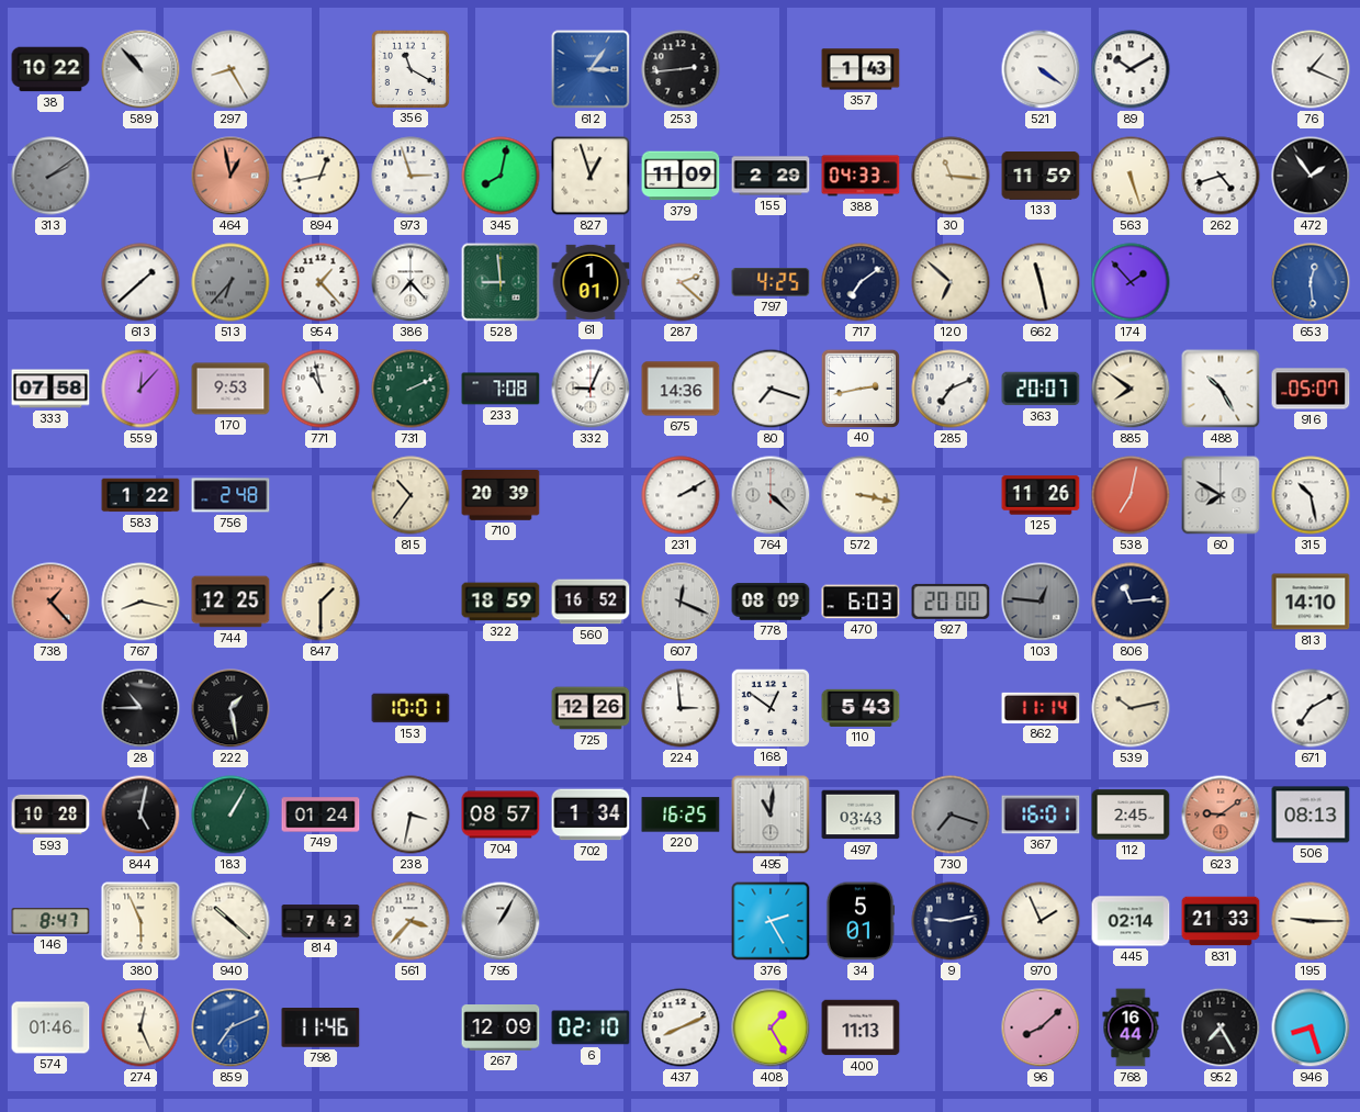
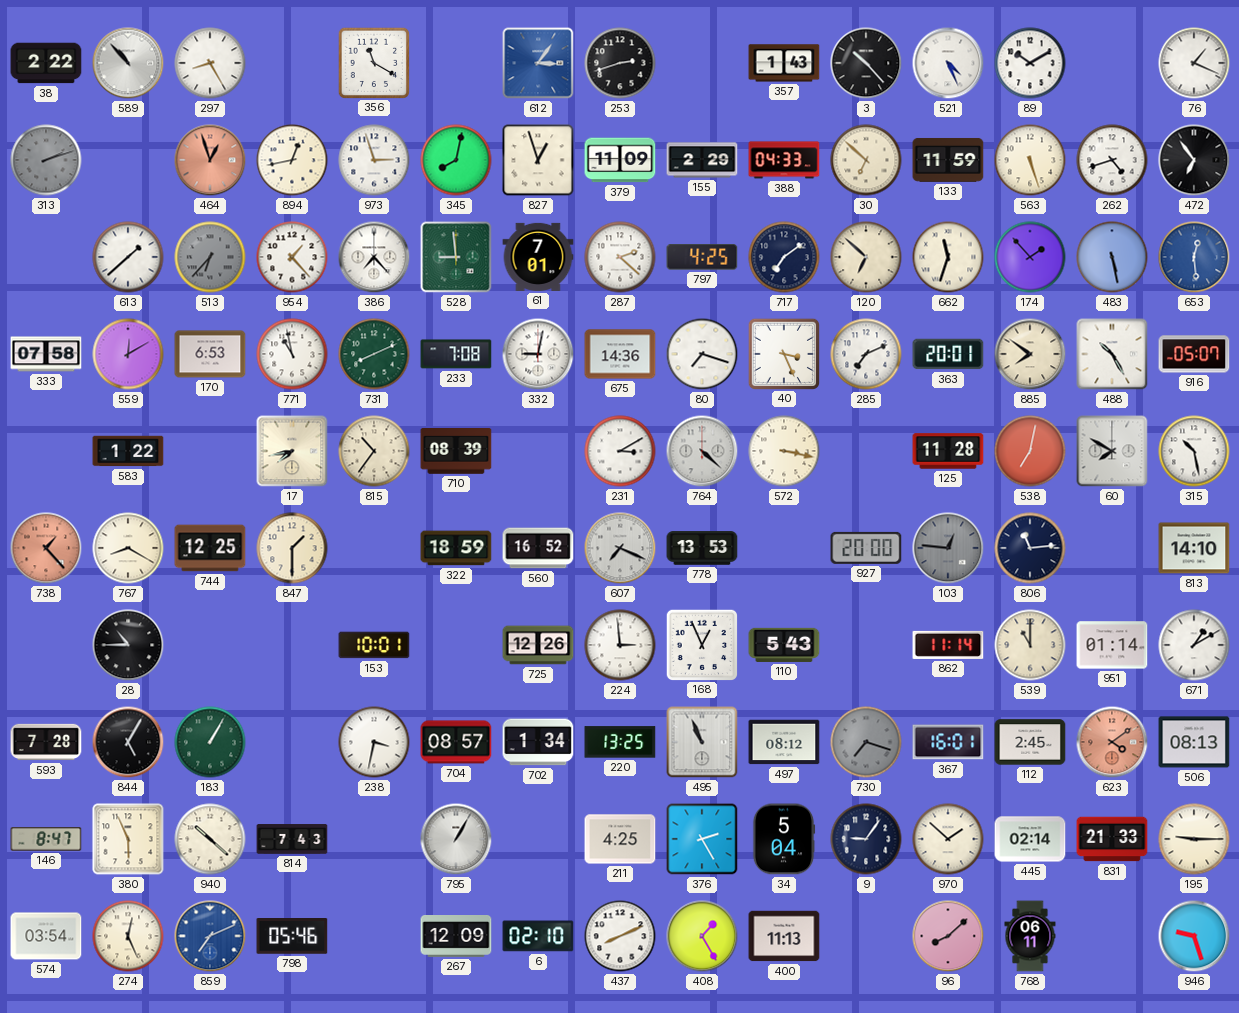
38: 10:22 -> 2:22 (46, 63)
253: 2:44 -> 2:42 (620, 63)
3: none -> 10:23 (866, 63)
521: 4:21 -> 4:26 (948, 63)
313: 2:09 -> 2:12 (46, 160)
464: 12:58 -> 12:57 (210, 160)
30: 11:16 -> 6:52 (866, 160)
472: 1:54 -> 6:54 (1194, 160)
61: 1:01 -> 7:01 (538, 257)
662: 11:28 -> 11:33 (948, 257)
483: none -> 5:28 (1112, 257)
559: 12:07 -> 12:10 (128, 354)
170: 9:53 -> 6:53 (210, 354)
731: 2:11 -> 8:11 (374, 354)
332: 9:04 -> 9:02 (538, 354)
40: 2:43 -> 3:26 (783, 353)
363: 20:07 -> 20:01 (948, 354)
756: 2:48 -> none (231, 495)
17: none -> 7:43 (292, 451)
710: 20:39 -> 08:39 (456, 451)
231: 2:10 -> 3:10 (620, 451)
125: 11:26 -> 11:28 (948, 451)
767: 8:17 -> 8:20 (128, 548)
607: 12:19 -> 7:19 (620, 548)
778: 08:09 -> 13:53 (702, 548)
470: 6:03 -> none (861, 602)
222: 1:28 -> none (231, 708)
168: 12:51 -> 12:56 (701, 644)
539: 10:13 -> 11:00 (1030, 645)
951: none -> 01:14 (1112, 645)
671: 7:10 -> 1:10 (1194, 645)
593: 10:28 -> 7:28 (46, 742)
844: 5:02 -> 5:05 (128, 742)
749: 01:24 -> none (321, 815)
220: 16:25 -> 13:25 (620, 742)
495: 11:01 -> 10:56 (702, 742)
497: 03:43 -> 08:12 (784, 742)
623: 9:09 -> 4:09 (1112, 742)
814: 7:42 -> 7:43 (292, 839)
561: 3:37 -> none (411, 921)
211: none -> 4:25 (620, 839)
34: 5:01 -> 5:04 (784, 839)
9: 9:13 -> 9:06 (866, 839)
970: 1:56 -> 1:52 (948, 839)
574: 01:46 -> 03:54 (46, 936)
798: 11:46 -> 05:46 (292, 937)
768: 16:44 -> 06:11 (1030, 936)
952: 7:25 -> none (1221, 1027)
946: 8:27 -> 9:27 (1194, 936)
